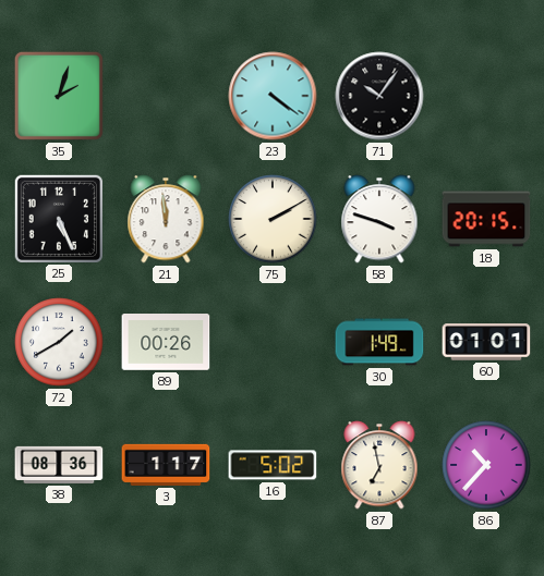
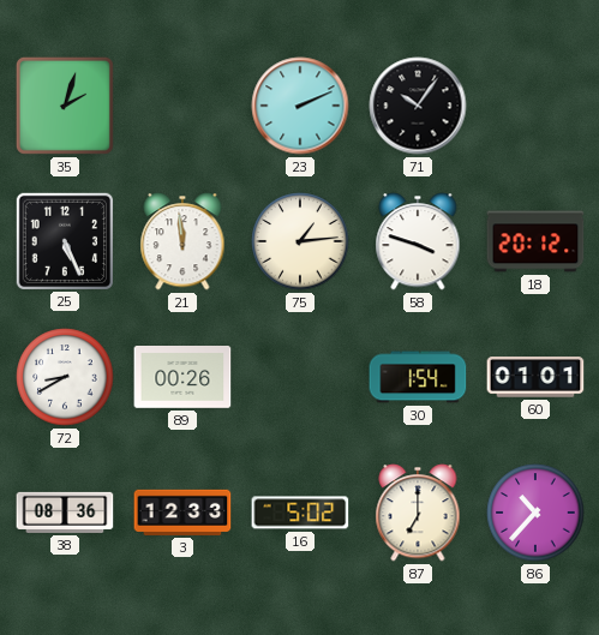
23: 4:21 -> 2:11 (300, 106)
75: 2:10 -> 1:14 (300, 241)
18: 20:15 -> 20:12 (535, 241)
72: 1:40 -> 8:40 (65, 377)
30: 1:49 -> 1:54 (418, 377)
3: 1:17 -> 12:33 (182, 513)
87: 6:58 -> 7:00 (418, 513)
